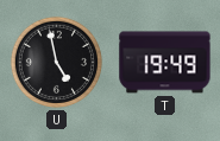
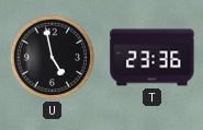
T: 19:49 -> 23:36 (153, 58)
